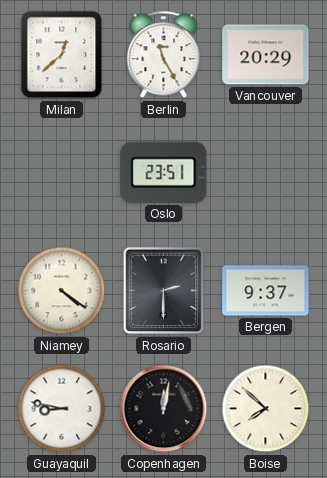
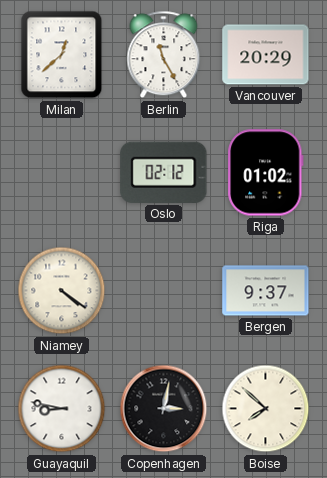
Oslo: 23:51 -> 02:12 (164, 172)
Riga: none -> 01:02 (266, 173)
Rosario: 2:30 -> none (164, 291)
Copenhagen: 12:02 -> 3:02 (164, 409)
